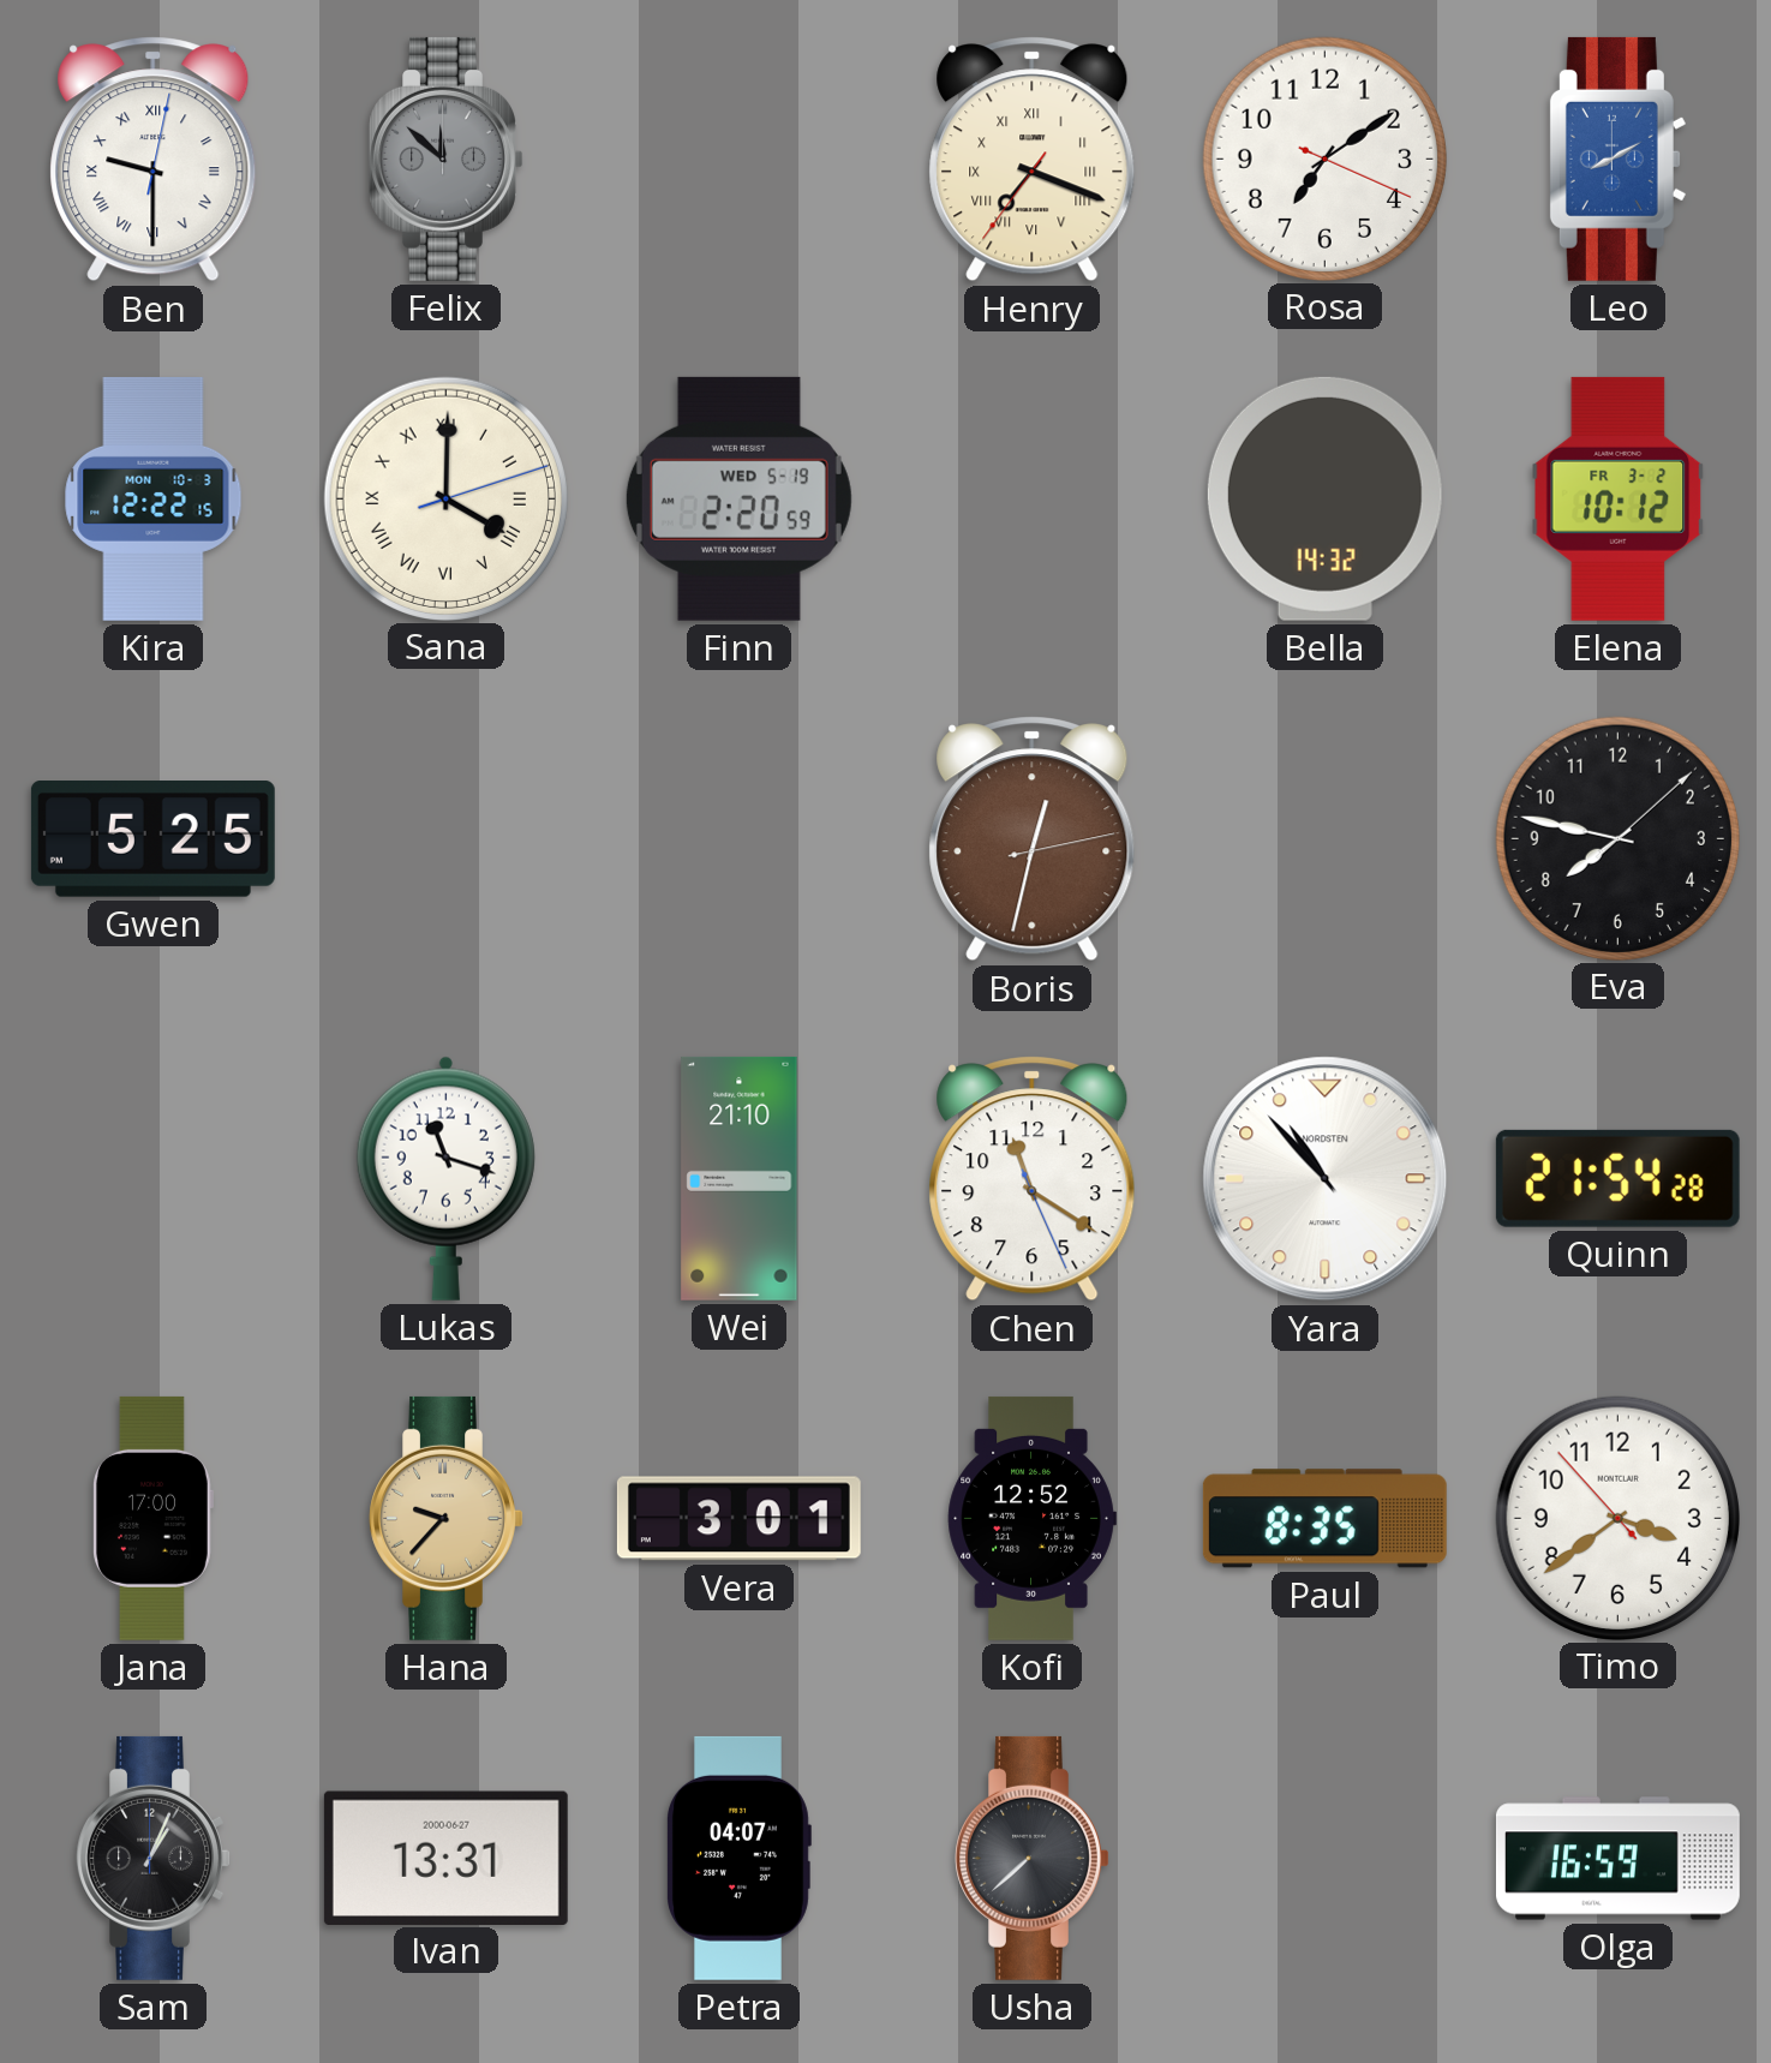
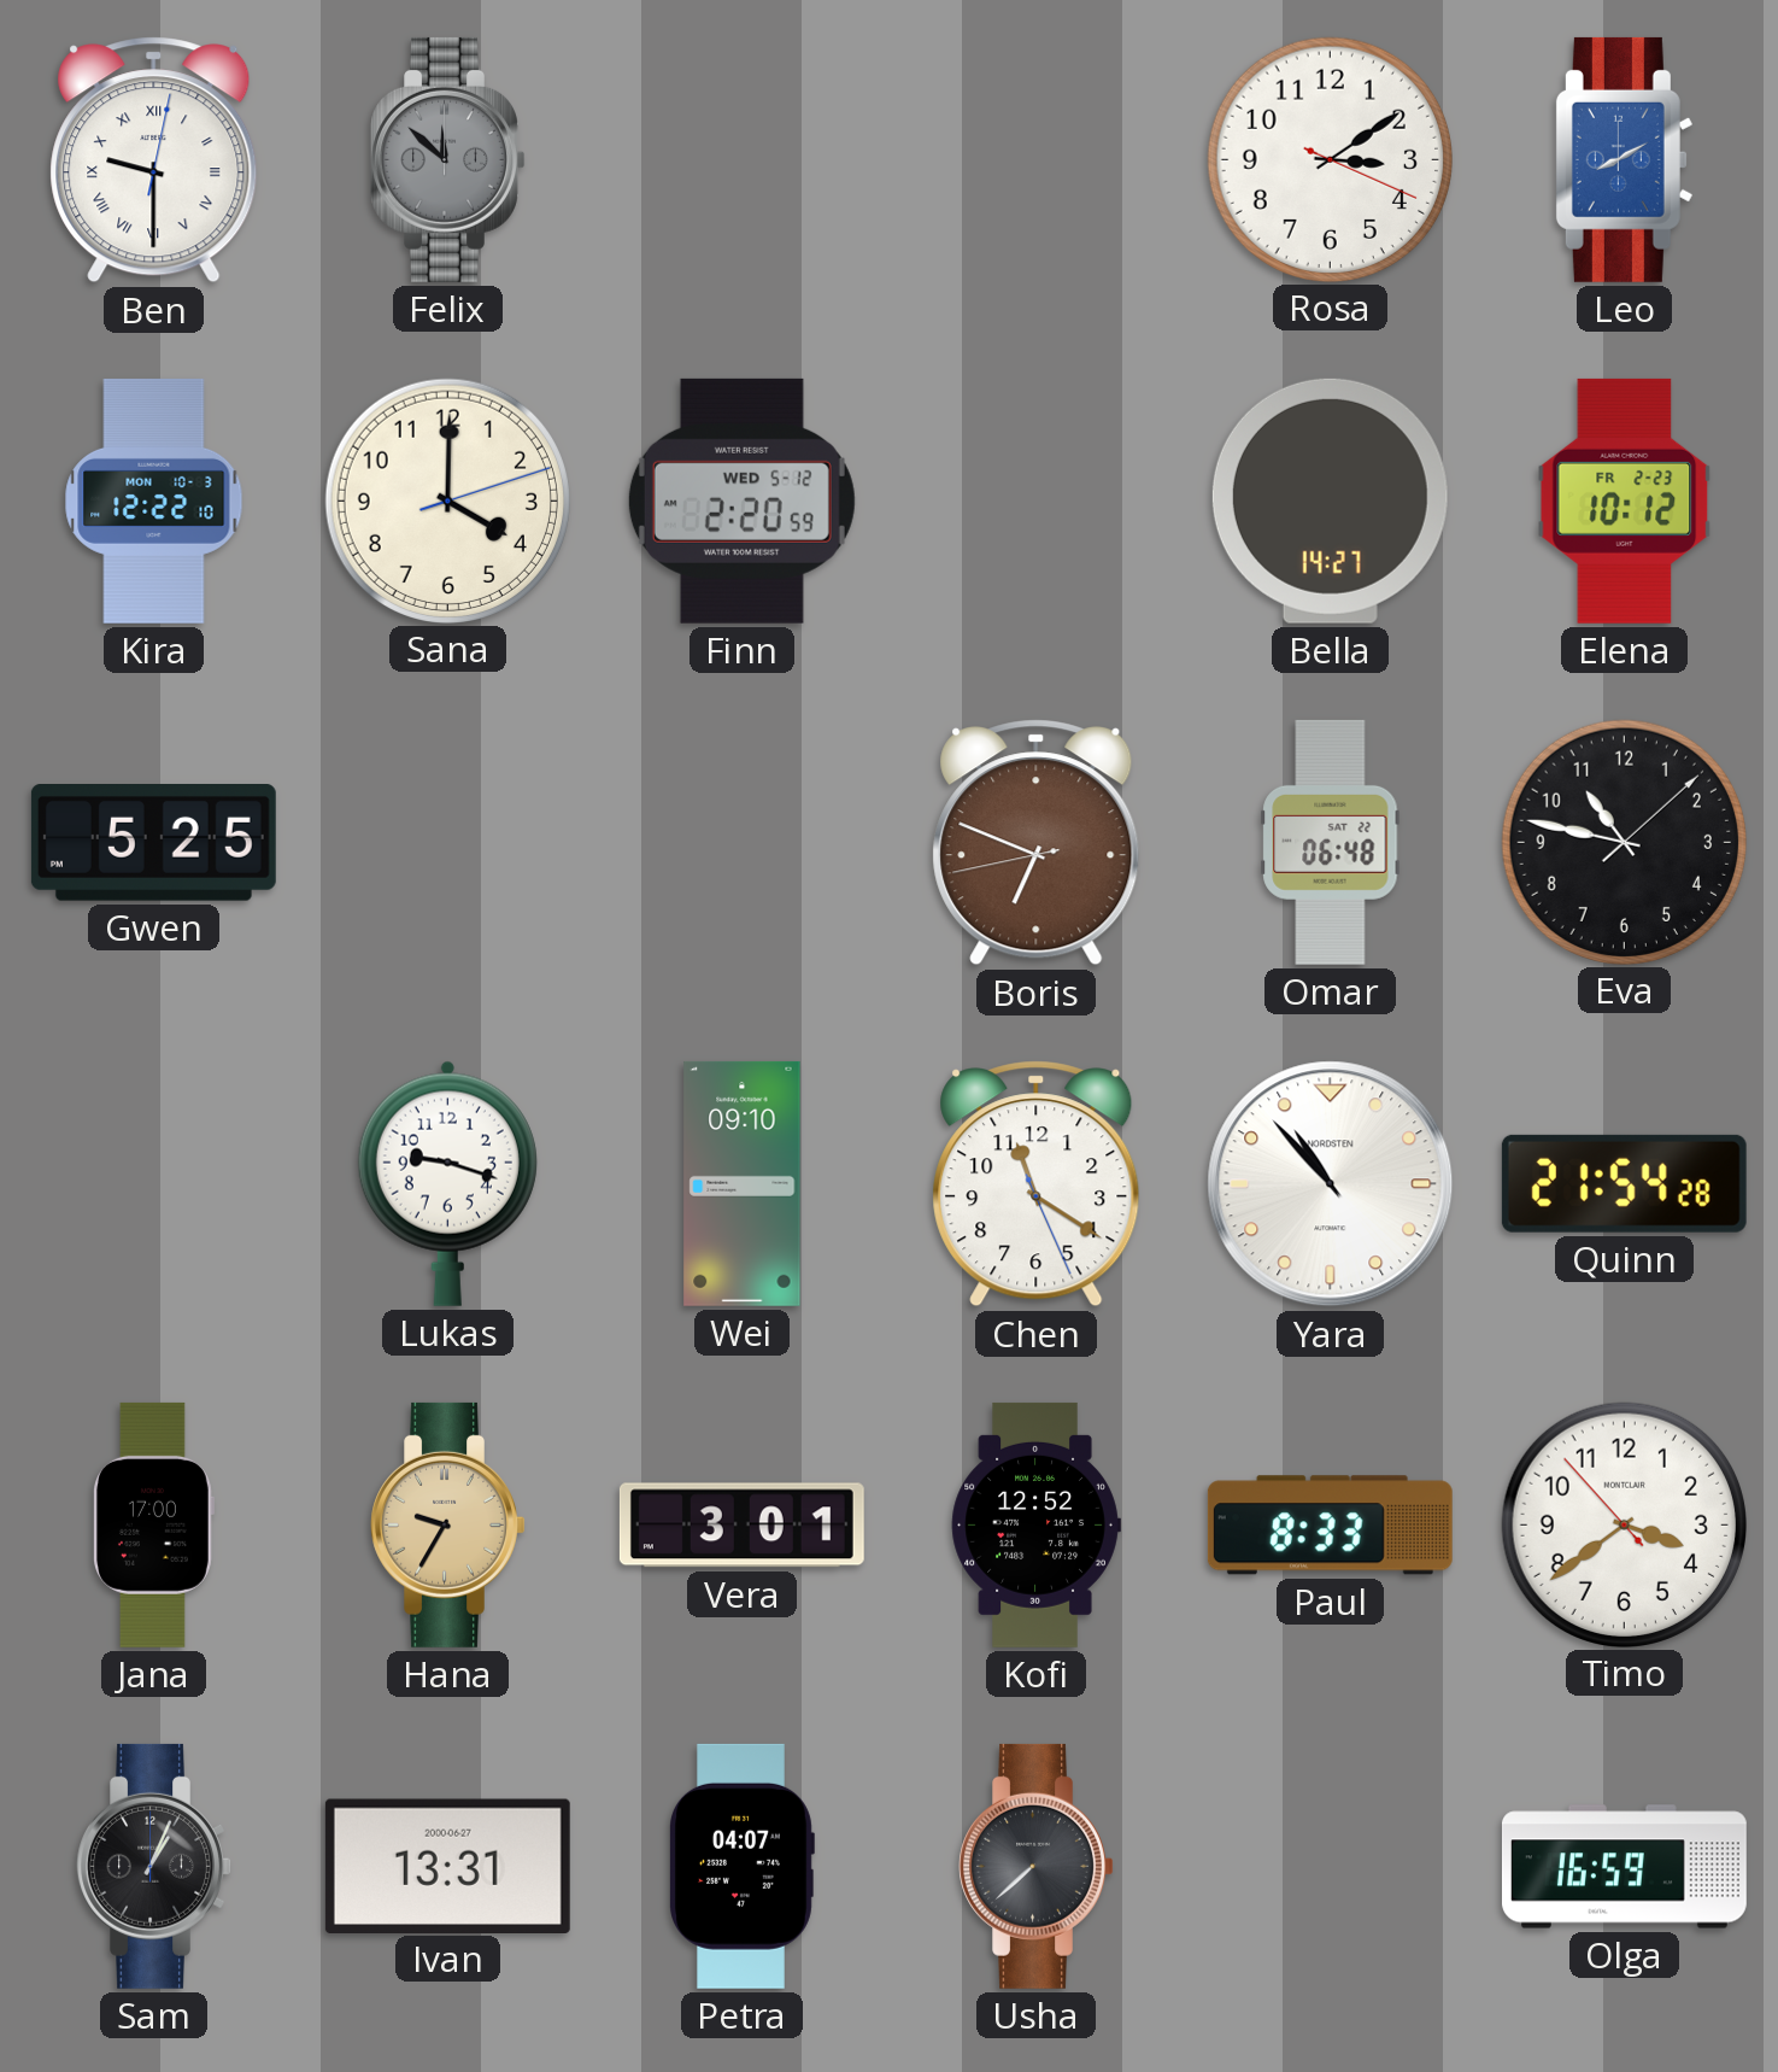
Henry: 7:18 -> none (1033, 160)
Rosa: 7:09 -> 3:09 (1330, 159)
Kira: 12:22:15 -> 12:22:10 (154, 501)
Sana numerals: Roman -> Arabic (447, 501)
Finn date: WED 5-19 -> WED 5-12 (741, 501)
Bella: 14:32 -> 14:27 (1330, 501)
Elena date: FR 3-2 -> FR 2-23 (1625, 501)
Boris: 12:32 -> 6:48 (1037, 843)
Omar: none -> 06:48 (1331, 842)
Eva: 7:47 -> 10:47 (1624, 842)
Lukas: 11:18 -> 9:18 (447, 1183)
Wei: 21:10 -> 09:10 (743, 1183)
Hana: 9:37 -> 9:35 (448, 1524)
Paul: 8:35 -> 8:33 (1330, 1526)
